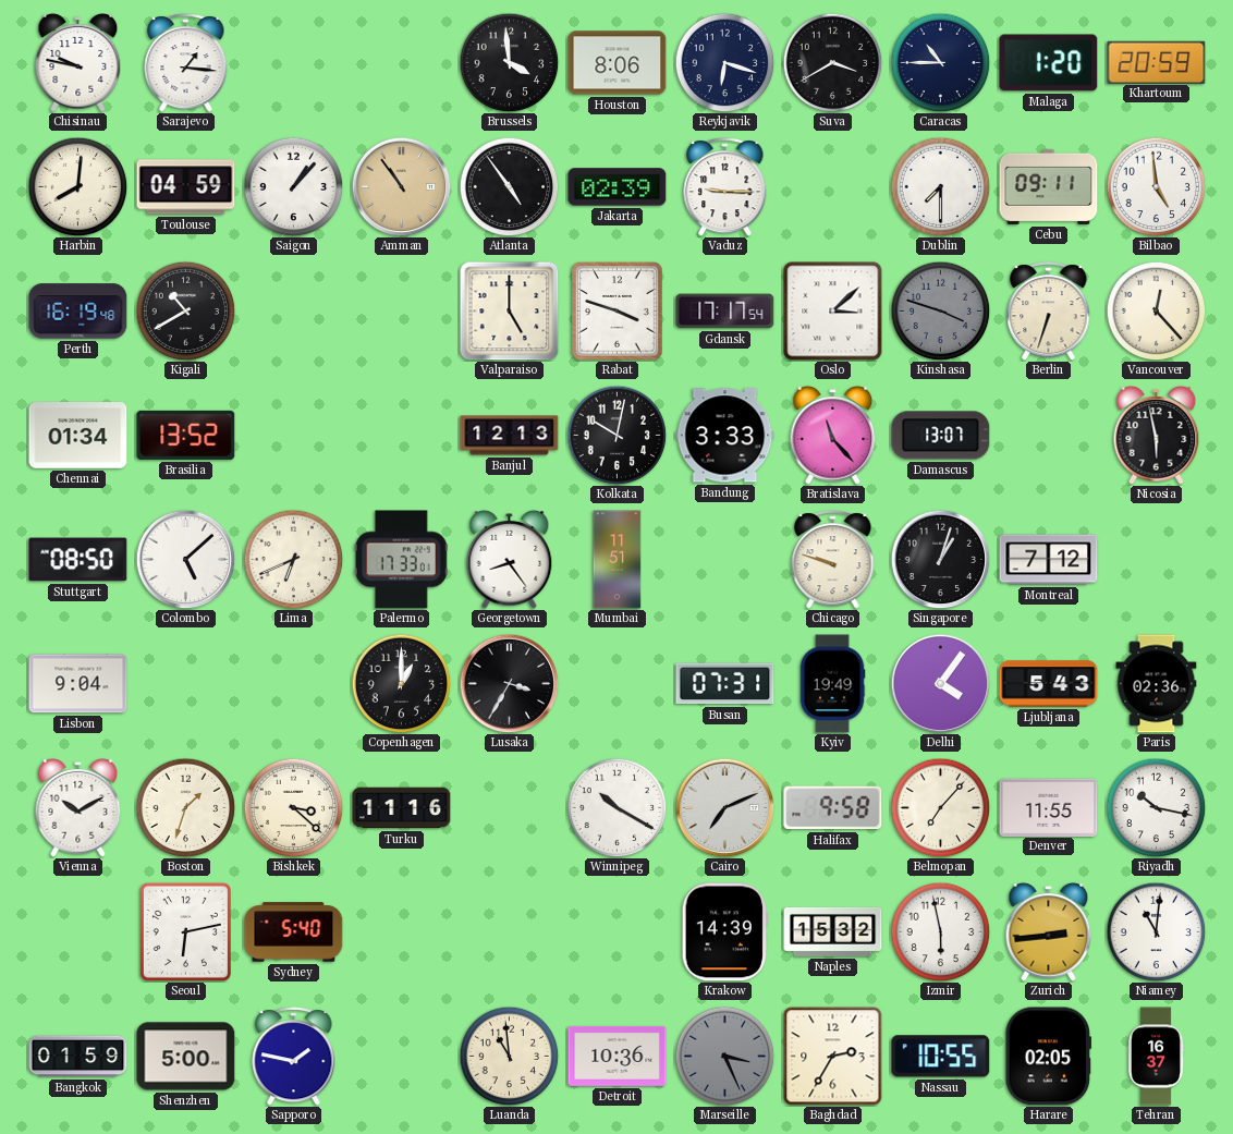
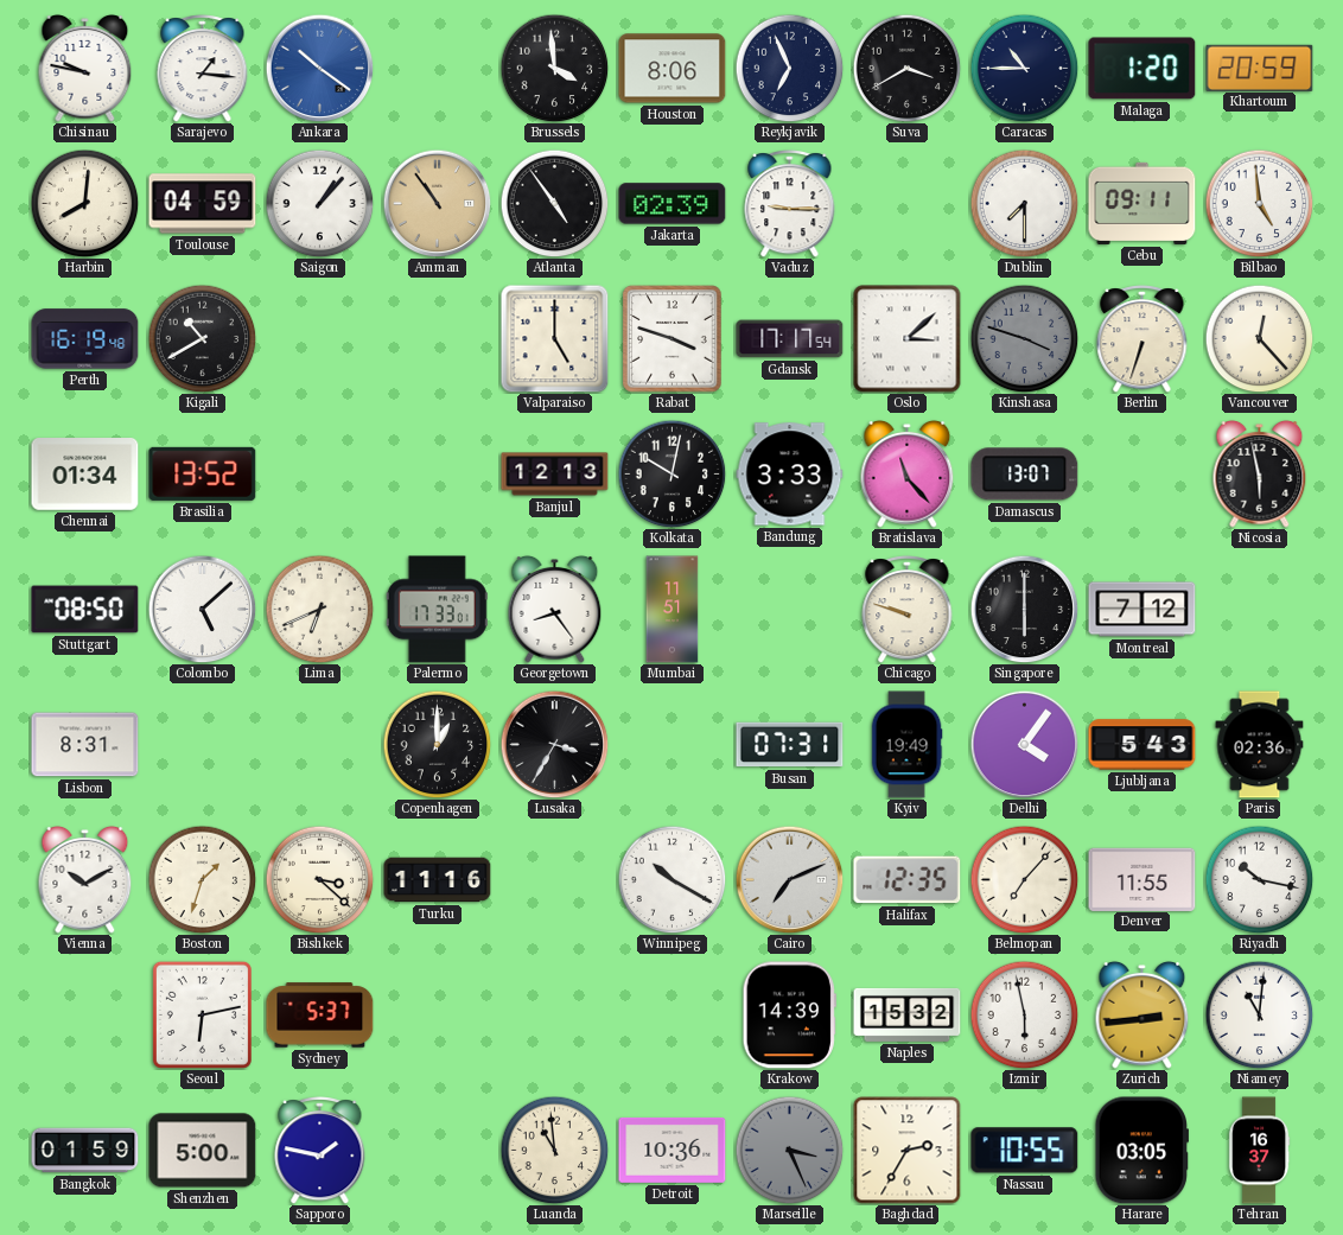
Ankara: none -> 10:21 (319, 68)
Reykjavik: 6:18 -> 6:56 (789, 68)
Singapore: 1:03 -> 6:00 (1024, 609)
Lisbon: 9:04 -> 8:31 (85, 745)
Halifax: 9:58 -> 12:35 (908, 880)
Sydney: 5:40 -> 5:37 (320, 1016)
Harare: 02:05 -> 03:05 (1142, 1151)
